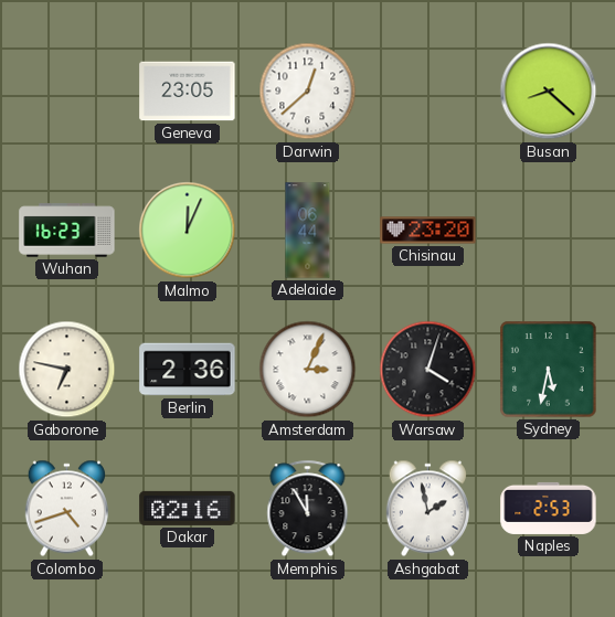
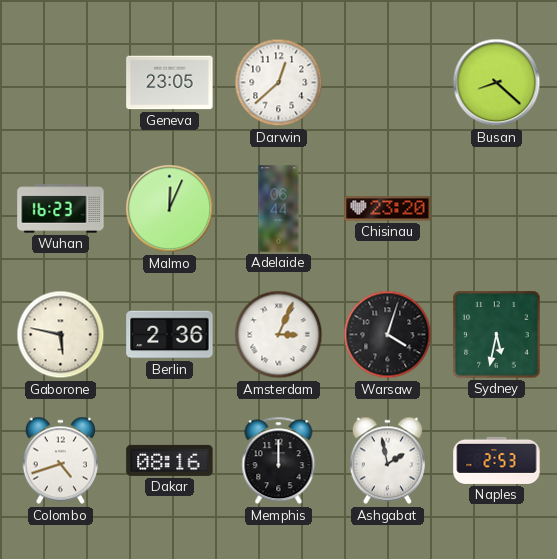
Gaborone: 6:47 -> 5:47 (61, 335)
Dakar: 02:16 -> 08:16 (170, 460)
Memphis: 11:55 -> 12:00 (279, 461)
